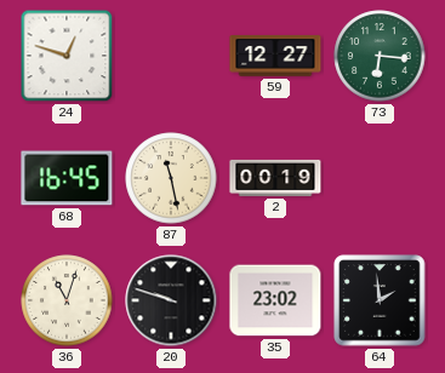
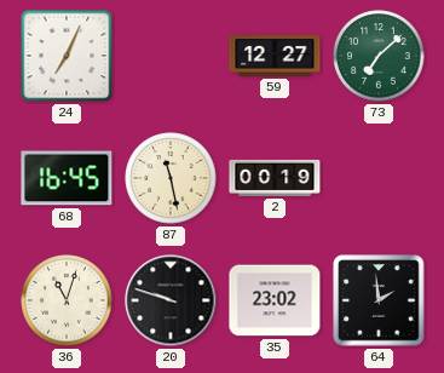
24: 12:48 -> 7:04 (67, 56)
73: 6:16 -> 7:08 (379, 56)
